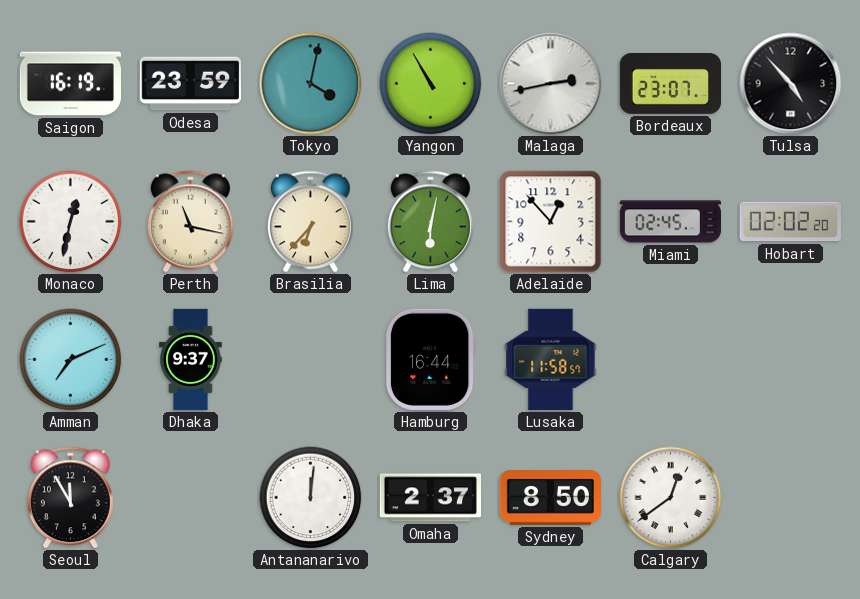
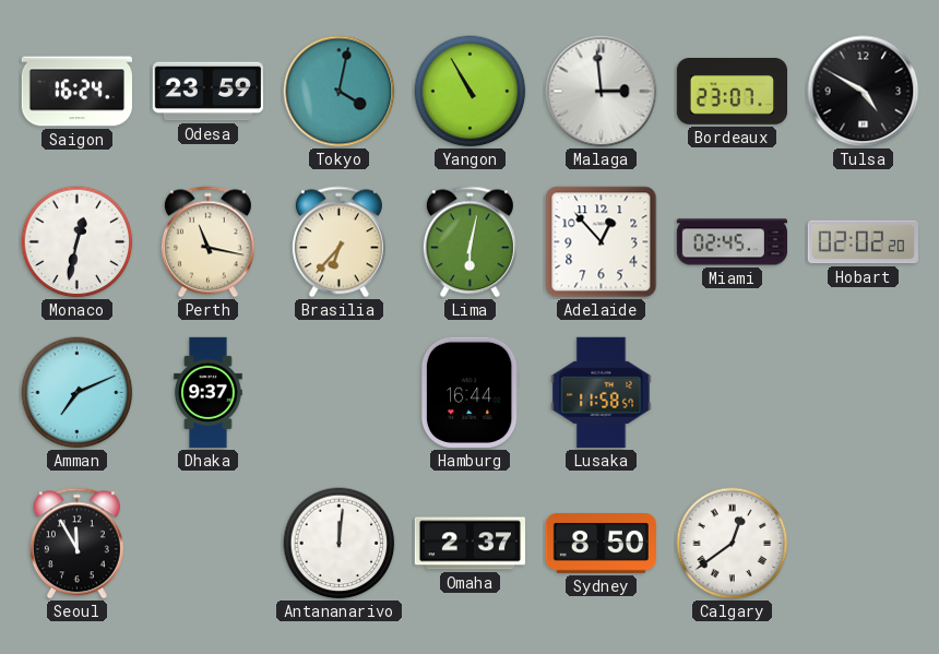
Saigon: 16:19 -> 16:24 (76, 92)
Malaga: 2:43 -> 2:59 (602, 92)
Tulsa: 4:53 -> 4:50 (864, 92)
